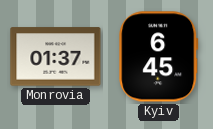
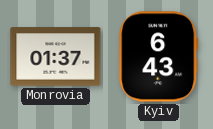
Kyiv: 6:45 -> 6:43 (159, 57)
